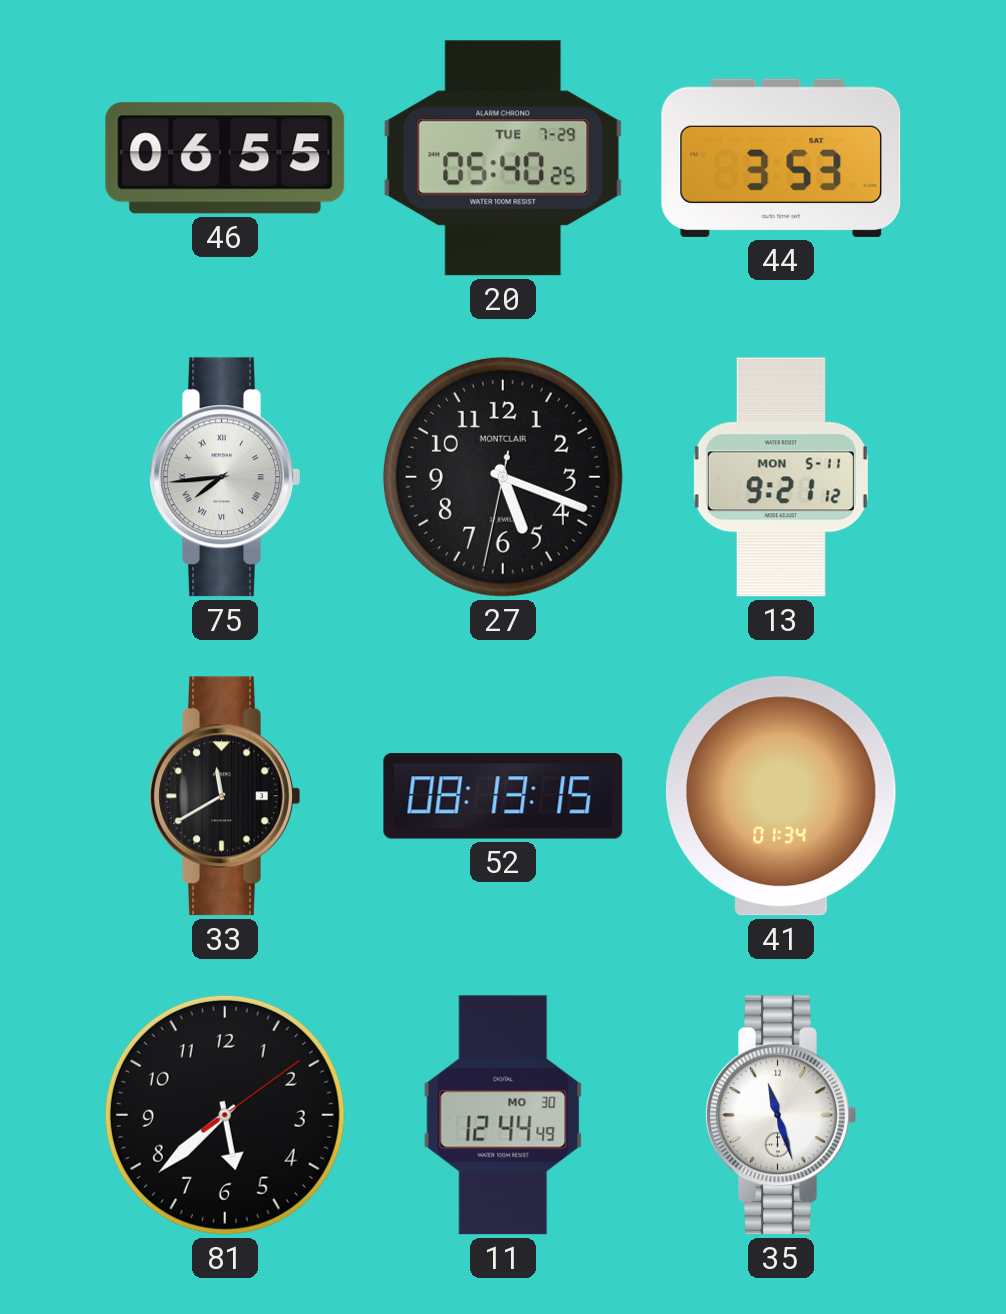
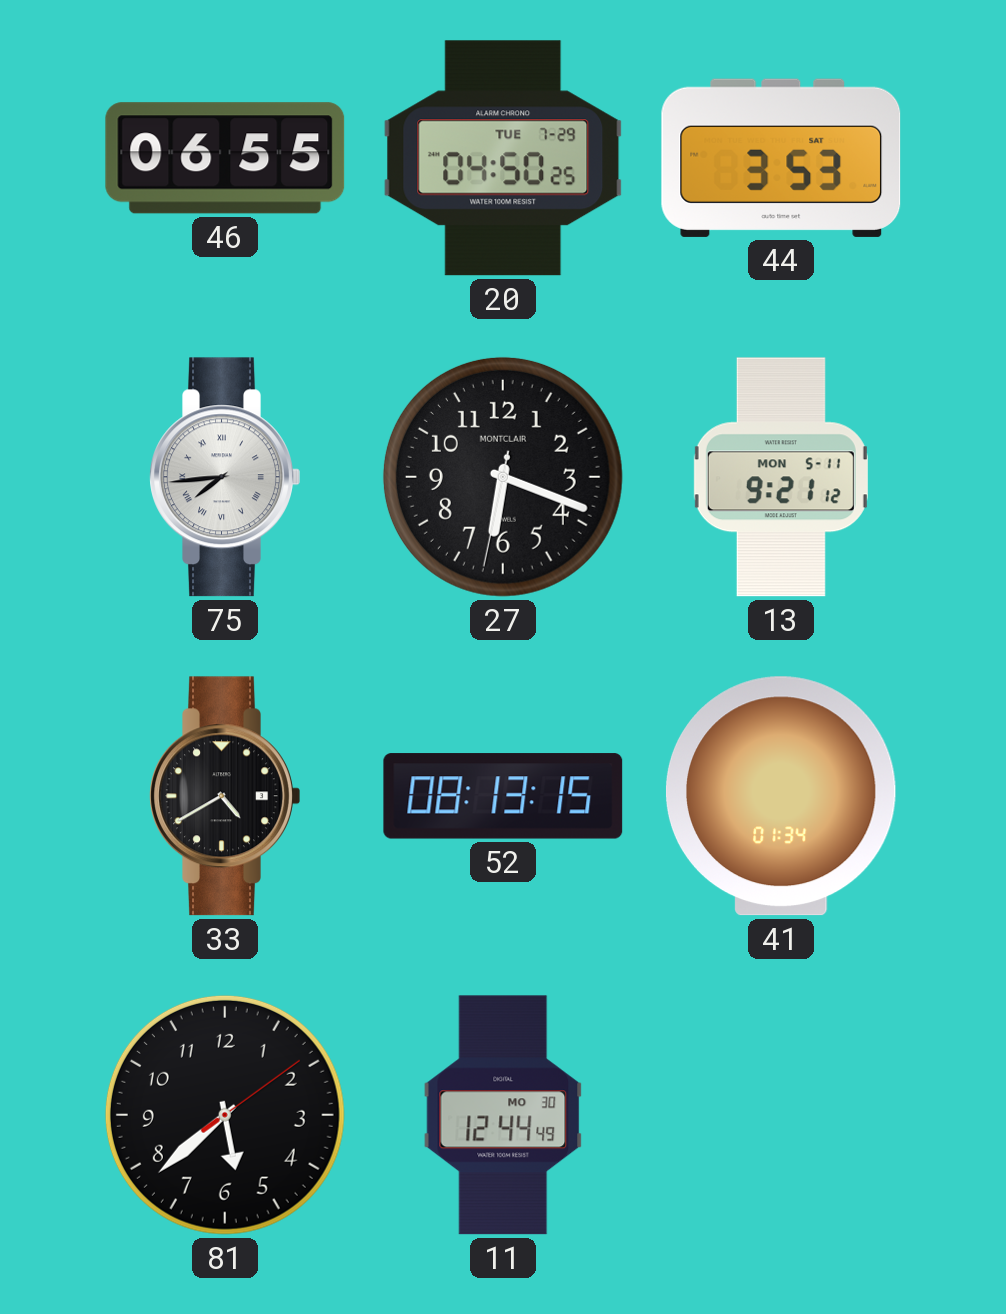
20: 05:40 -> 04:50 (503, 158)
27: 5:18 -> 6:18 (503, 477)
33: 11:40 -> 4:40 (225, 796)
35: 11:27 -> none (781, 1115)
